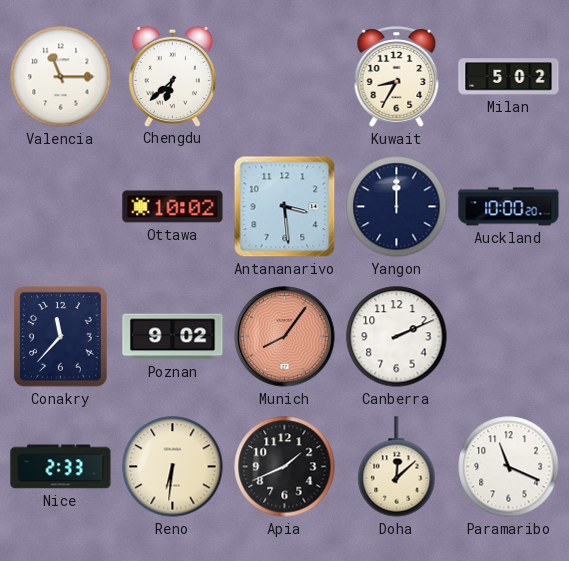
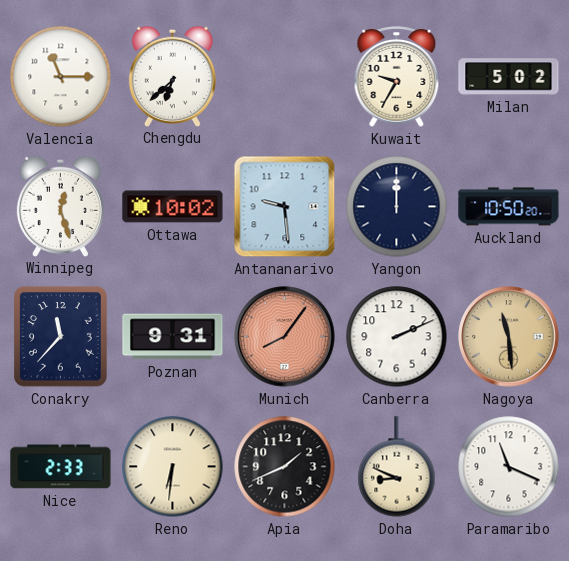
Kuwait: 8:35 -> 9:35 (397, 77)
Winnipeg: none -> 12:27 (60, 206)
Antananarivo: 3:29 -> 9:29 (285, 207)
Auckland: 10:00 -> 10:50 (509, 207)
Poznan: 9:02 -> 9:31 (173, 337)
Nagoya: none -> 11:29 (509, 337)
Doha: 12:08 -> 8:49 (397, 467)
